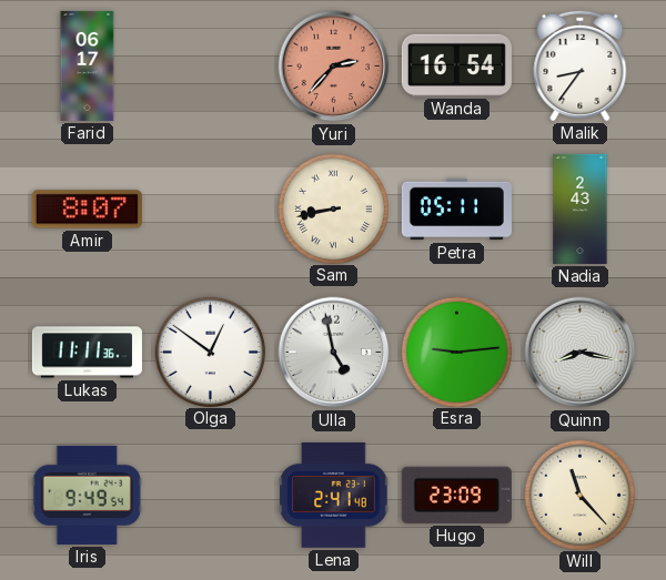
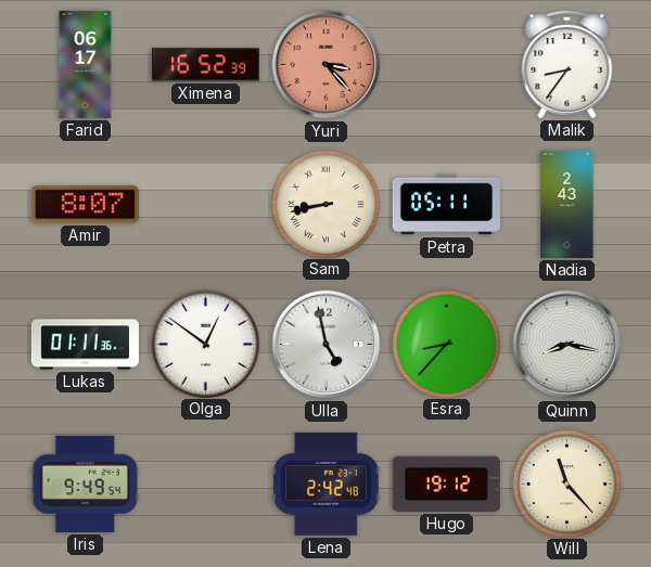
Ximena: none -> 16:52 (205, 65)
Yuri: 2:37 -> 3:23 (327, 65)
Wanda: 16:54 -> none (456, 65)
Lukas: 11:11 -> 01:11 (85, 345)
Esra: 9:14 -> 8:37 (446, 344)
Lena: 2:41 -> 2:42 (327, 484)
Hugo: 23:09 -> 19:12 (446, 484)
